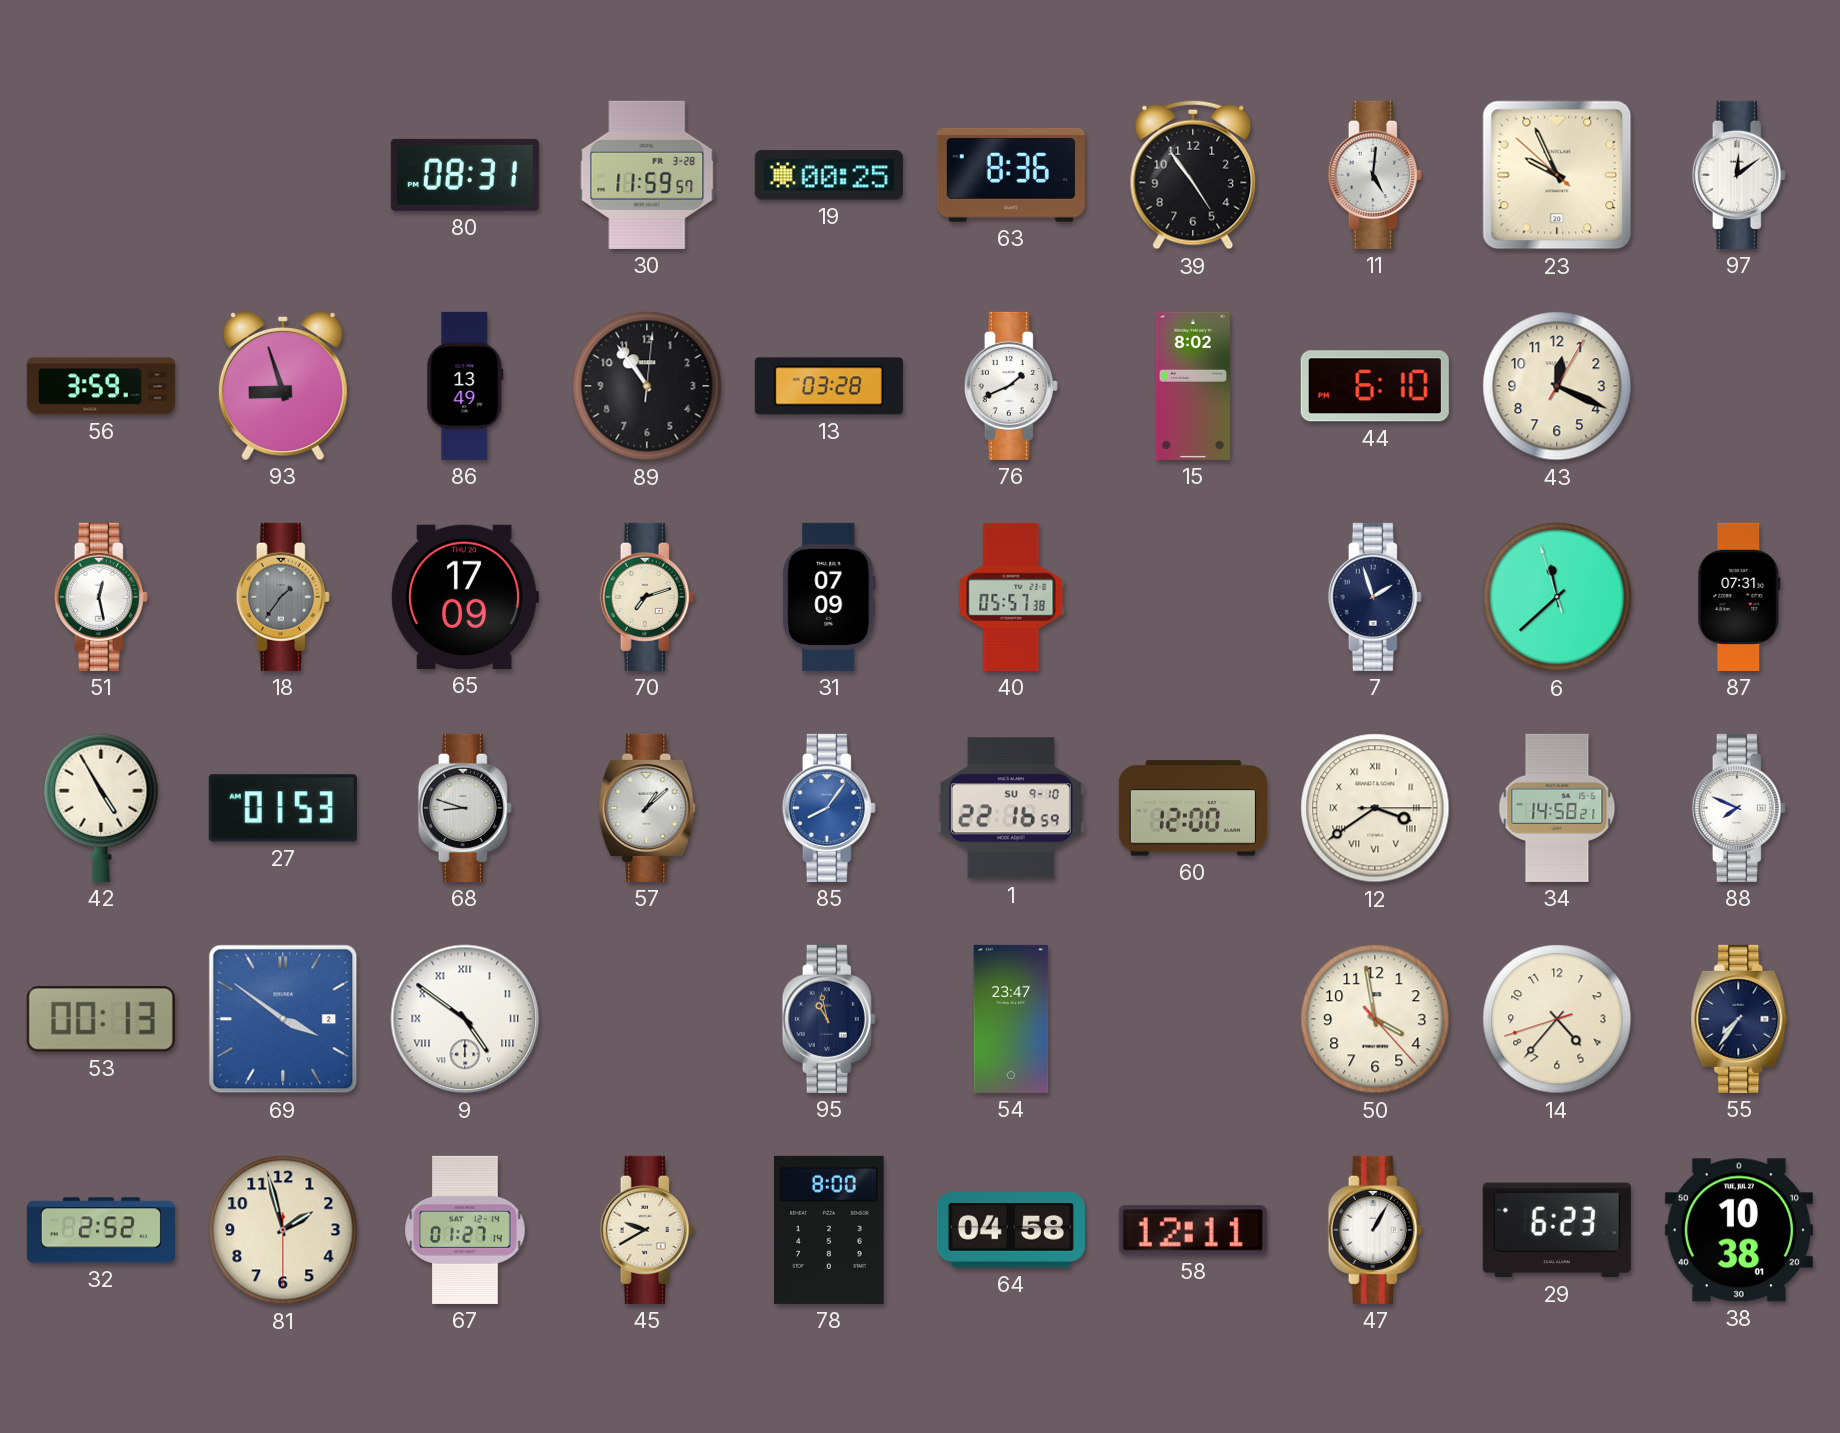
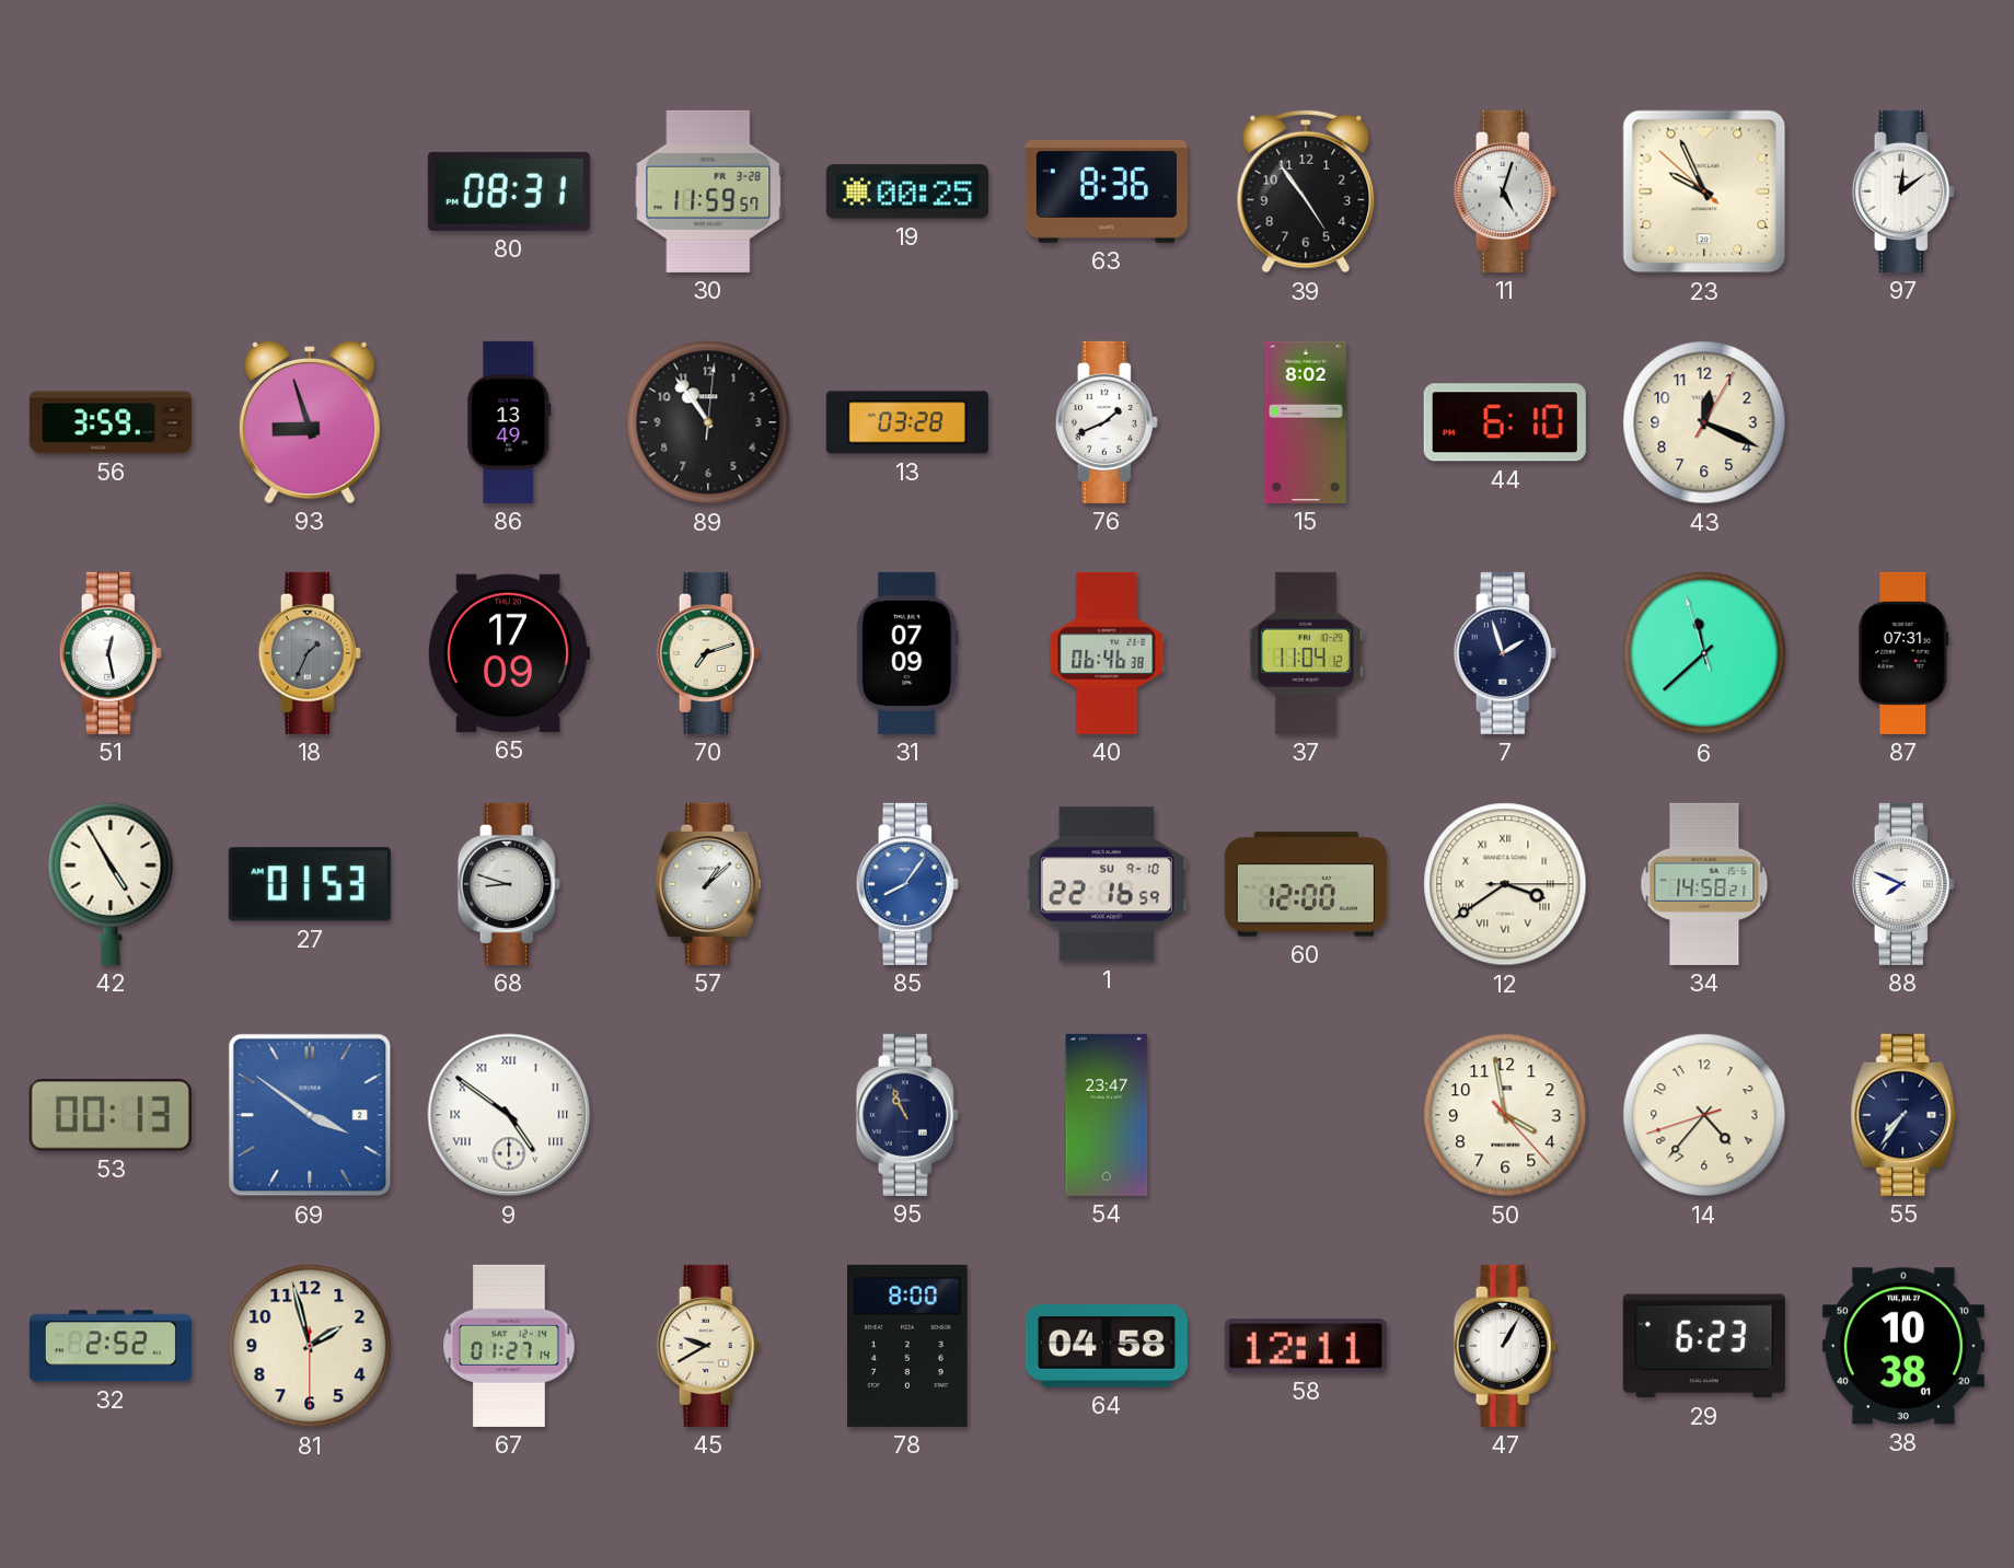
11: 5:01 -> 5:03 (1505, 191)
18: 1:36 -> 1:34 (310, 653)
40: 05:57 -> 06:46 (1107, 653)
37: none -> 11:04 (1306, 653)
95: 10:58 -> 10:56 (907, 1115)
